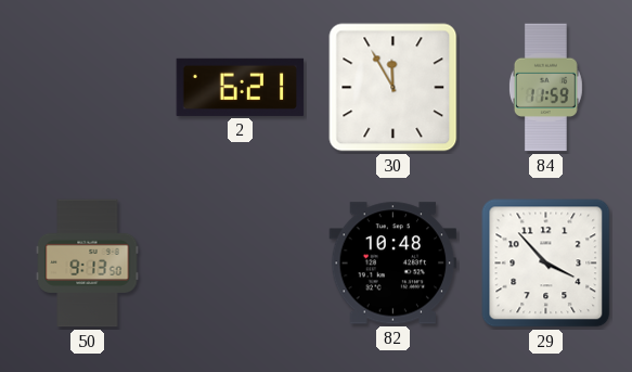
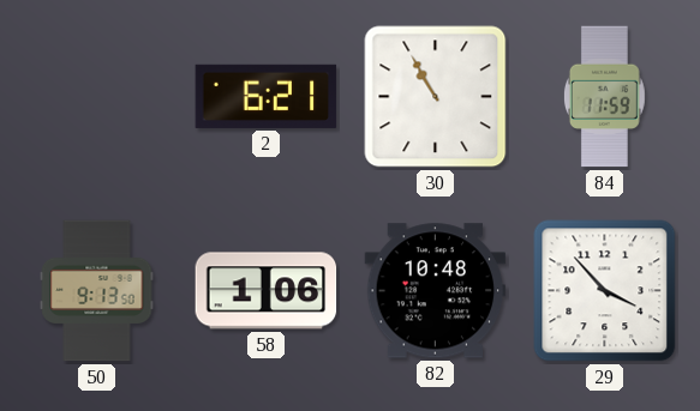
30: 11:55 -> 10:55 (436, 97)
58: none -> 1:06 (267, 291)
